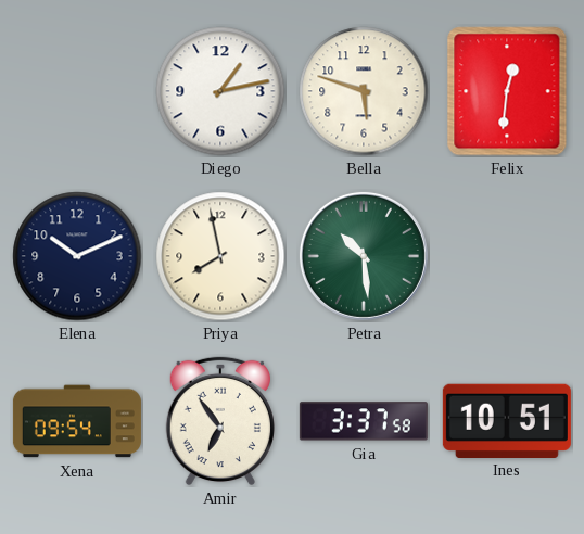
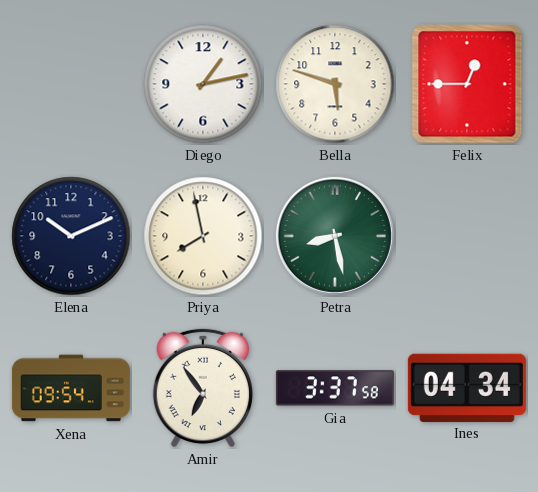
Felix: 12:31 -> 12:45 (467, 84)
Petra: 10:29 -> 8:28 (335, 236)
Ines: 10:51 -> 04:34 (467, 387)
